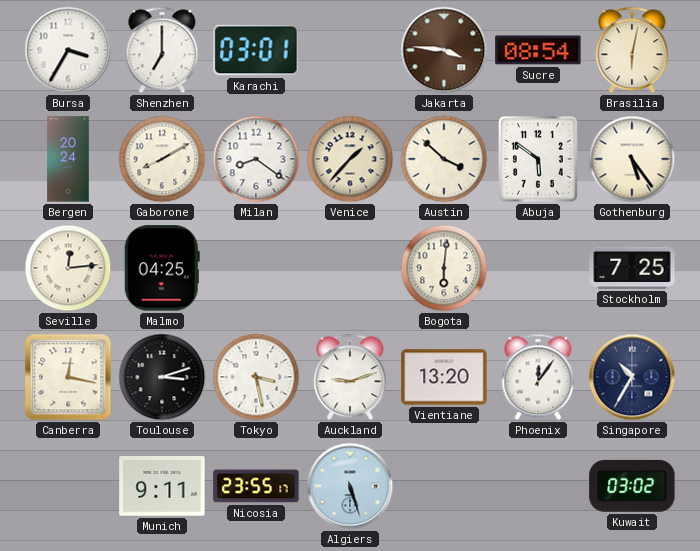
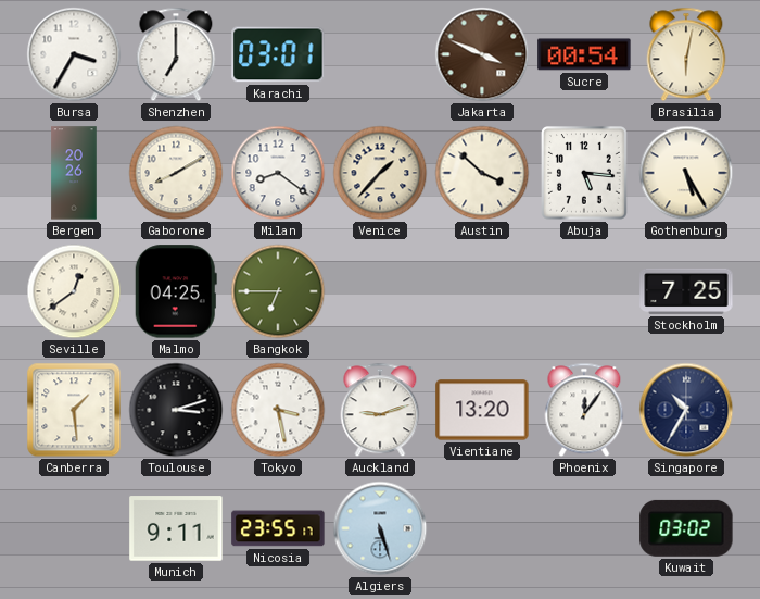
Jakarta: 3:46 -> 3:49 (482, 54)
Sucre: 08:54 -> 00:54 (584, 54)
Bergen: 20:24 -> 20:26 (74, 173)
Abuja: 5:51 -> 5:16 (585, 173)
Gothenburg: 5:24 -> 5:25 (686, 173)
Seville: 12:14 -> 12:39 (74, 291)
Bangkok: none -> 6:45 (278, 291)
Bogota: 6:01 -> none (444, 268)
Canberra: 12:17 -> 1:29 (74, 410)
